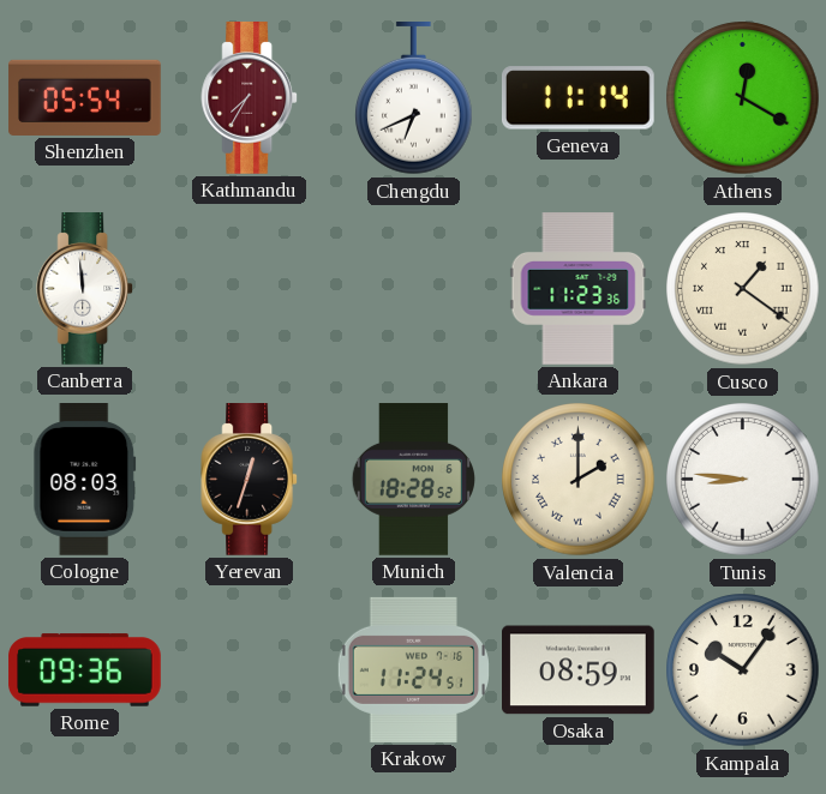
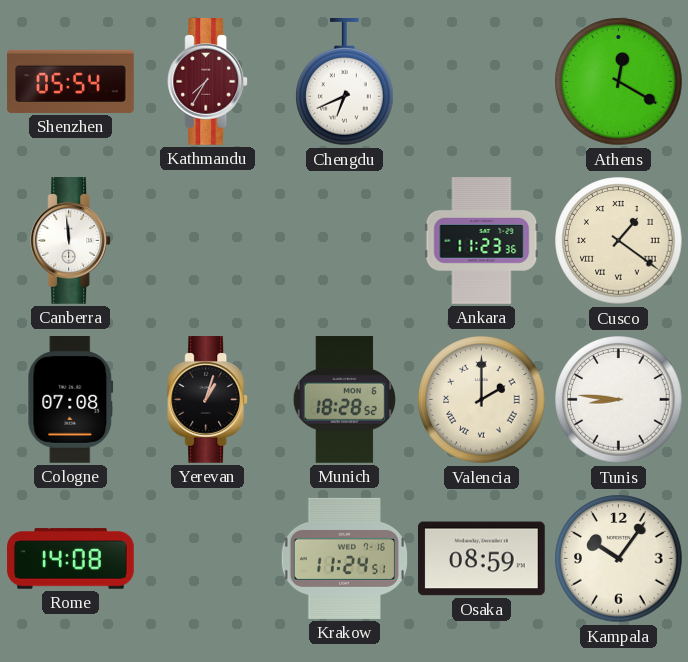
Geneva: 11:14 -> none (577, 98)
Cologne: 08:03 -> 07:08 (71, 400)
Yerevan: 12:33 -> 1:03 (208, 400)
Rome: 09:36 -> 14:08 (71, 559)
